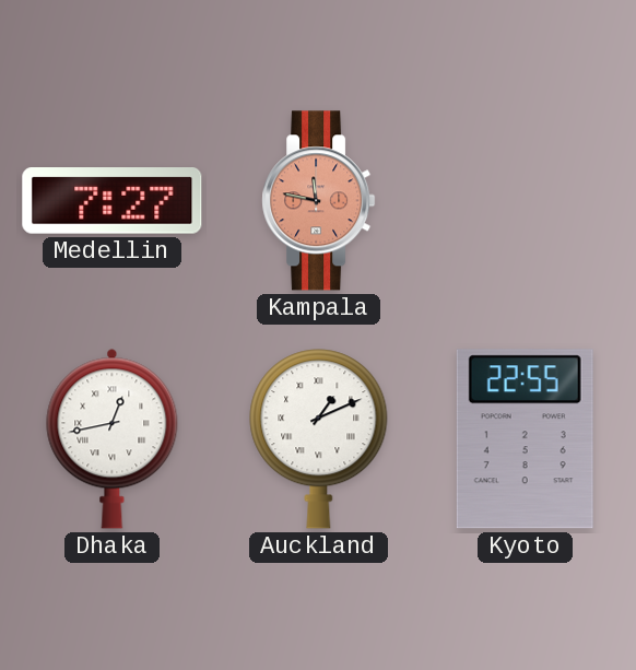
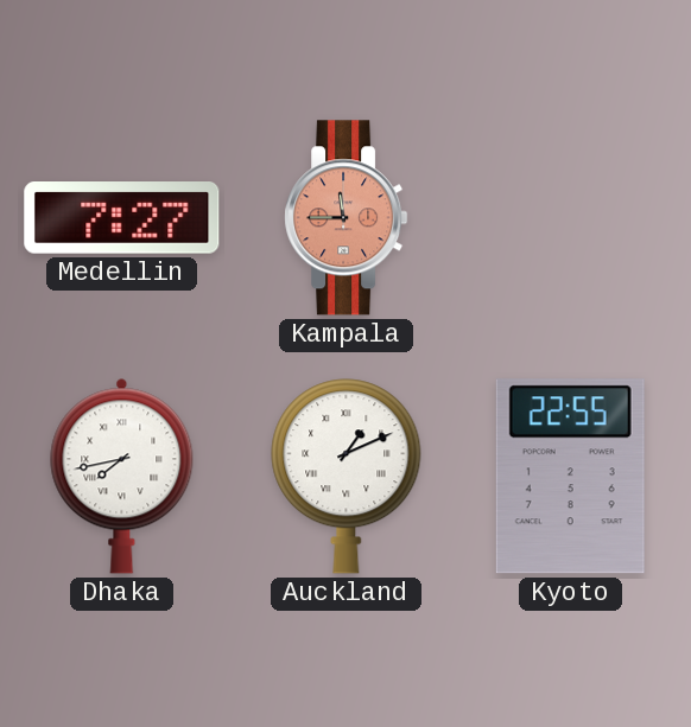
Kampala: 11:47 -> 11:45 (347, 218)
Dhaka: 12:43 -> 7:43 (122, 476)
